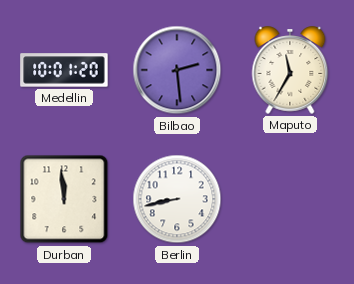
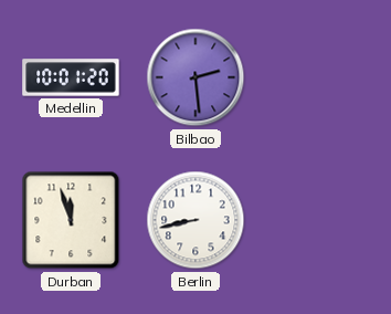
Maputo: 11:35 -> none (290, 70)
Durban: 11:59 -> 11:57 (71, 220)
